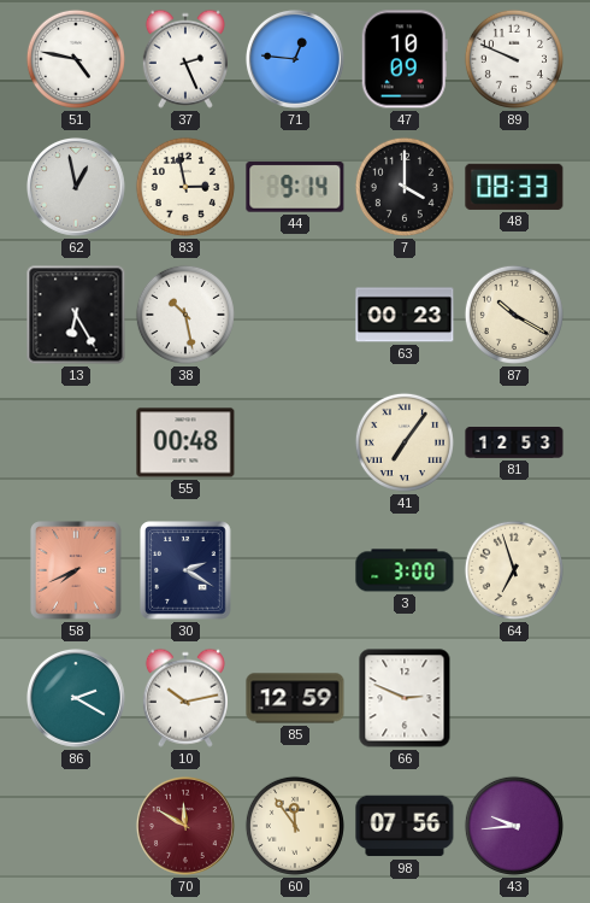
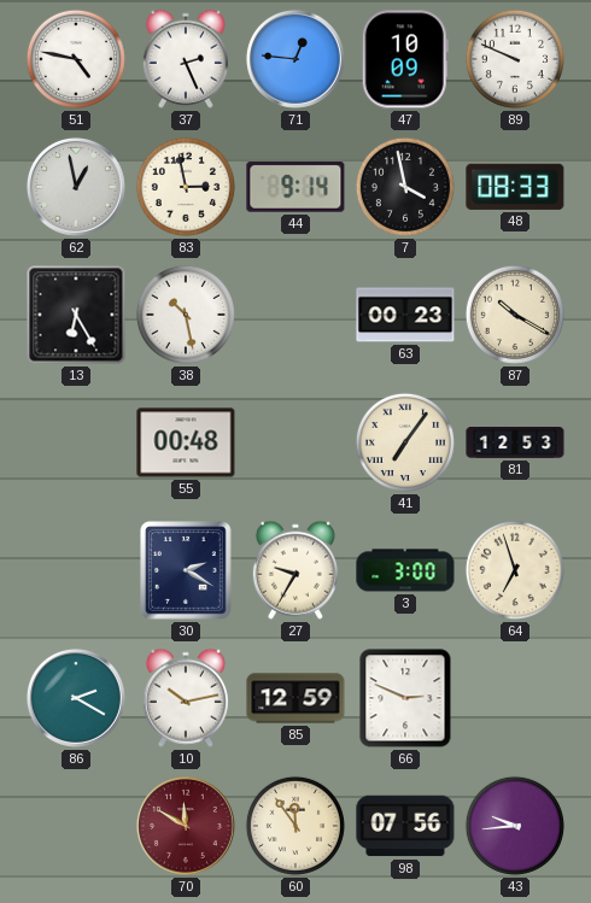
7: 4:00 -> 3:58 (405, 187)
58: 7:41 -> none (76, 570)
27: none -> 9:35 (295, 570)
